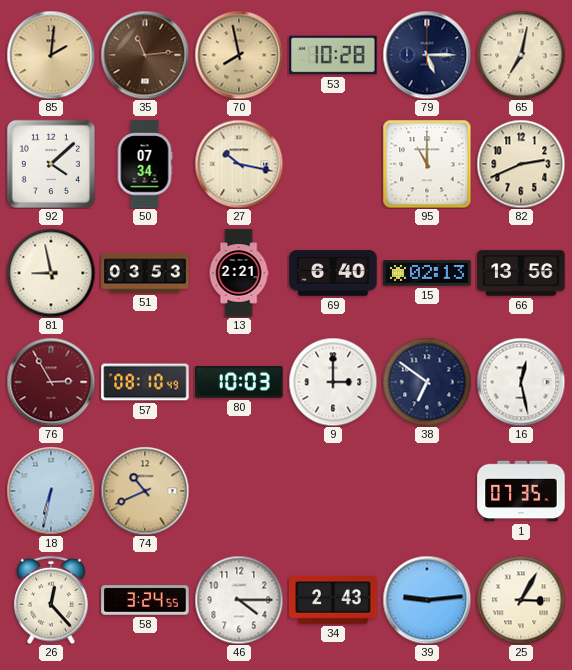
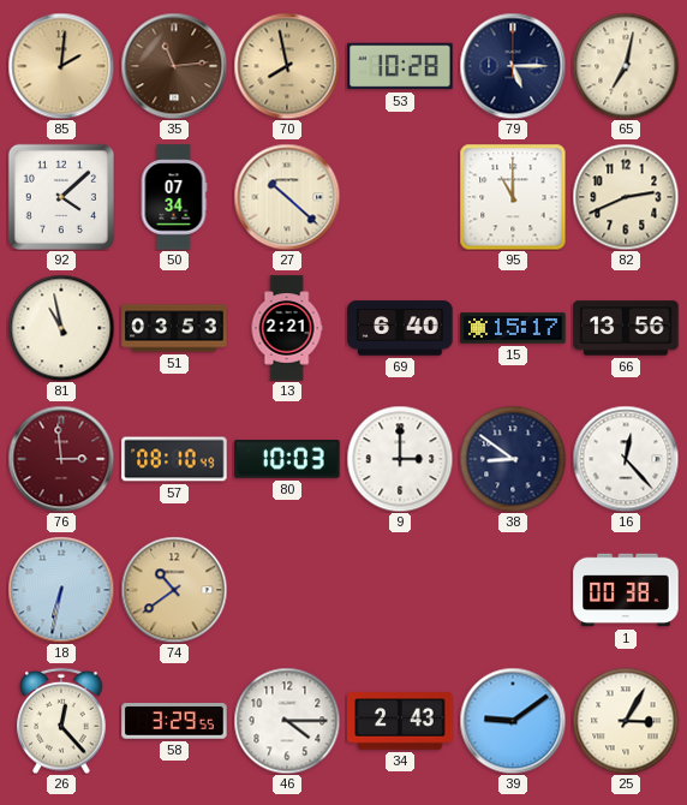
27: 10:17 -> 10:22 (287, 197)
81: 8:58 -> 10:58 (61, 328)
15: 02:13 -> 15:17 (513, 328)
76: 2:55 -> 2:59 (61, 459)
38: 6:51 -> 8:51 (513, 459)
16: 12:28 -> 12:23 (626, 459)
74: 10:41 -> 10:39 (174, 590)
1: 07:35 -> 00:38 (626, 590)
58: 3:24 -> 3:29 (174, 721)
39: 9:14 -> 9:09 (513, 721)
